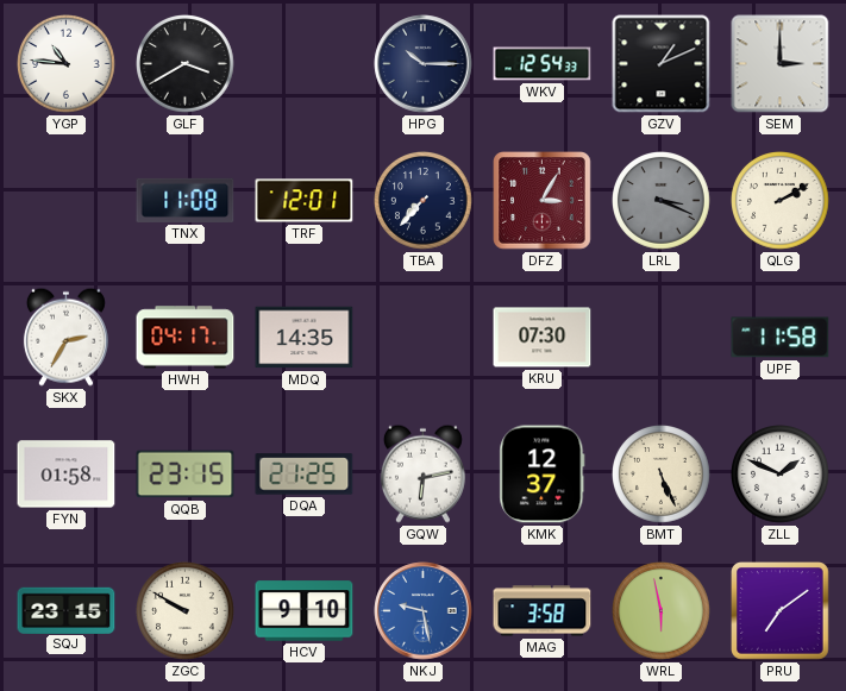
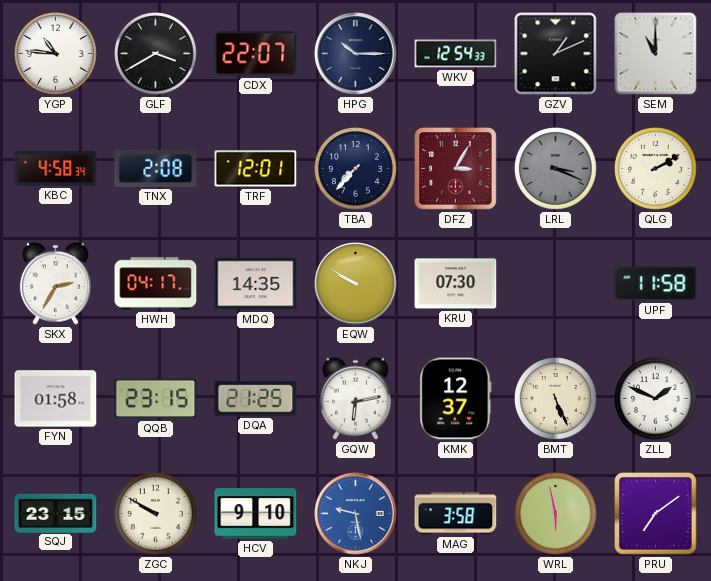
CDX: none -> 22:07 (256, 54)
SEM: 3:00 -> 11:00 (656, 54)
KBC: none -> 4:58 (56, 168)
TNX: 11:08 -> 2:08 (156, 168)
EQW: none -> 9:50 (356, 284)
